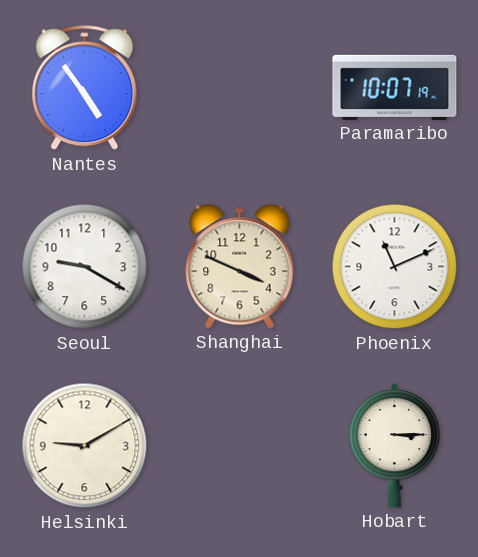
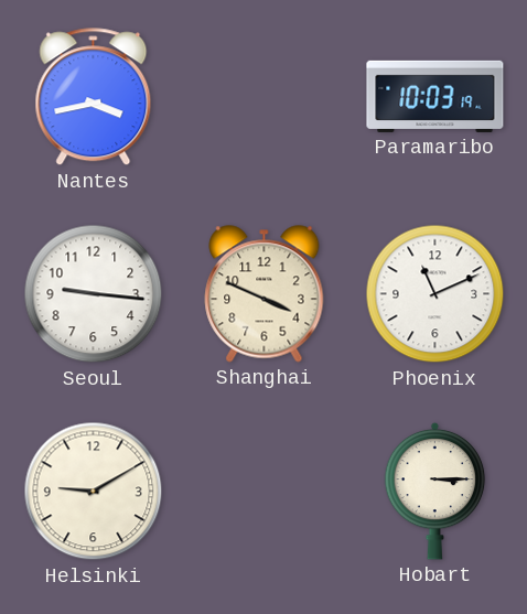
Nantes: 4:54 -> 3:43 (94, 97)
Paramaribo: 10:07 -> 10:03 (435, 96)
Seoul: 9:20 -> 9:16 (94, 294)
